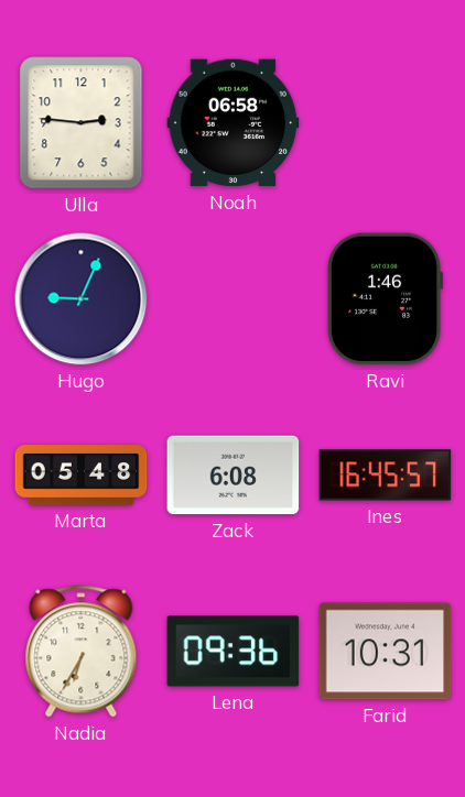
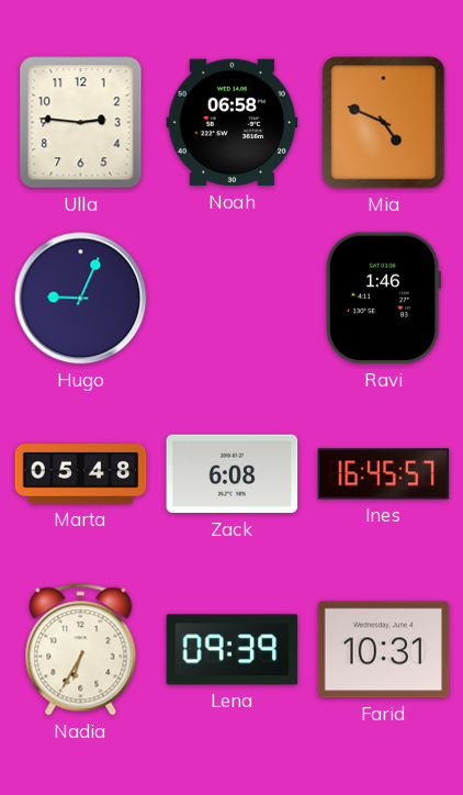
Mia: none -> 4:49 (384, 123)
Lena: 09:36 -> 09:39 (233, 650)
